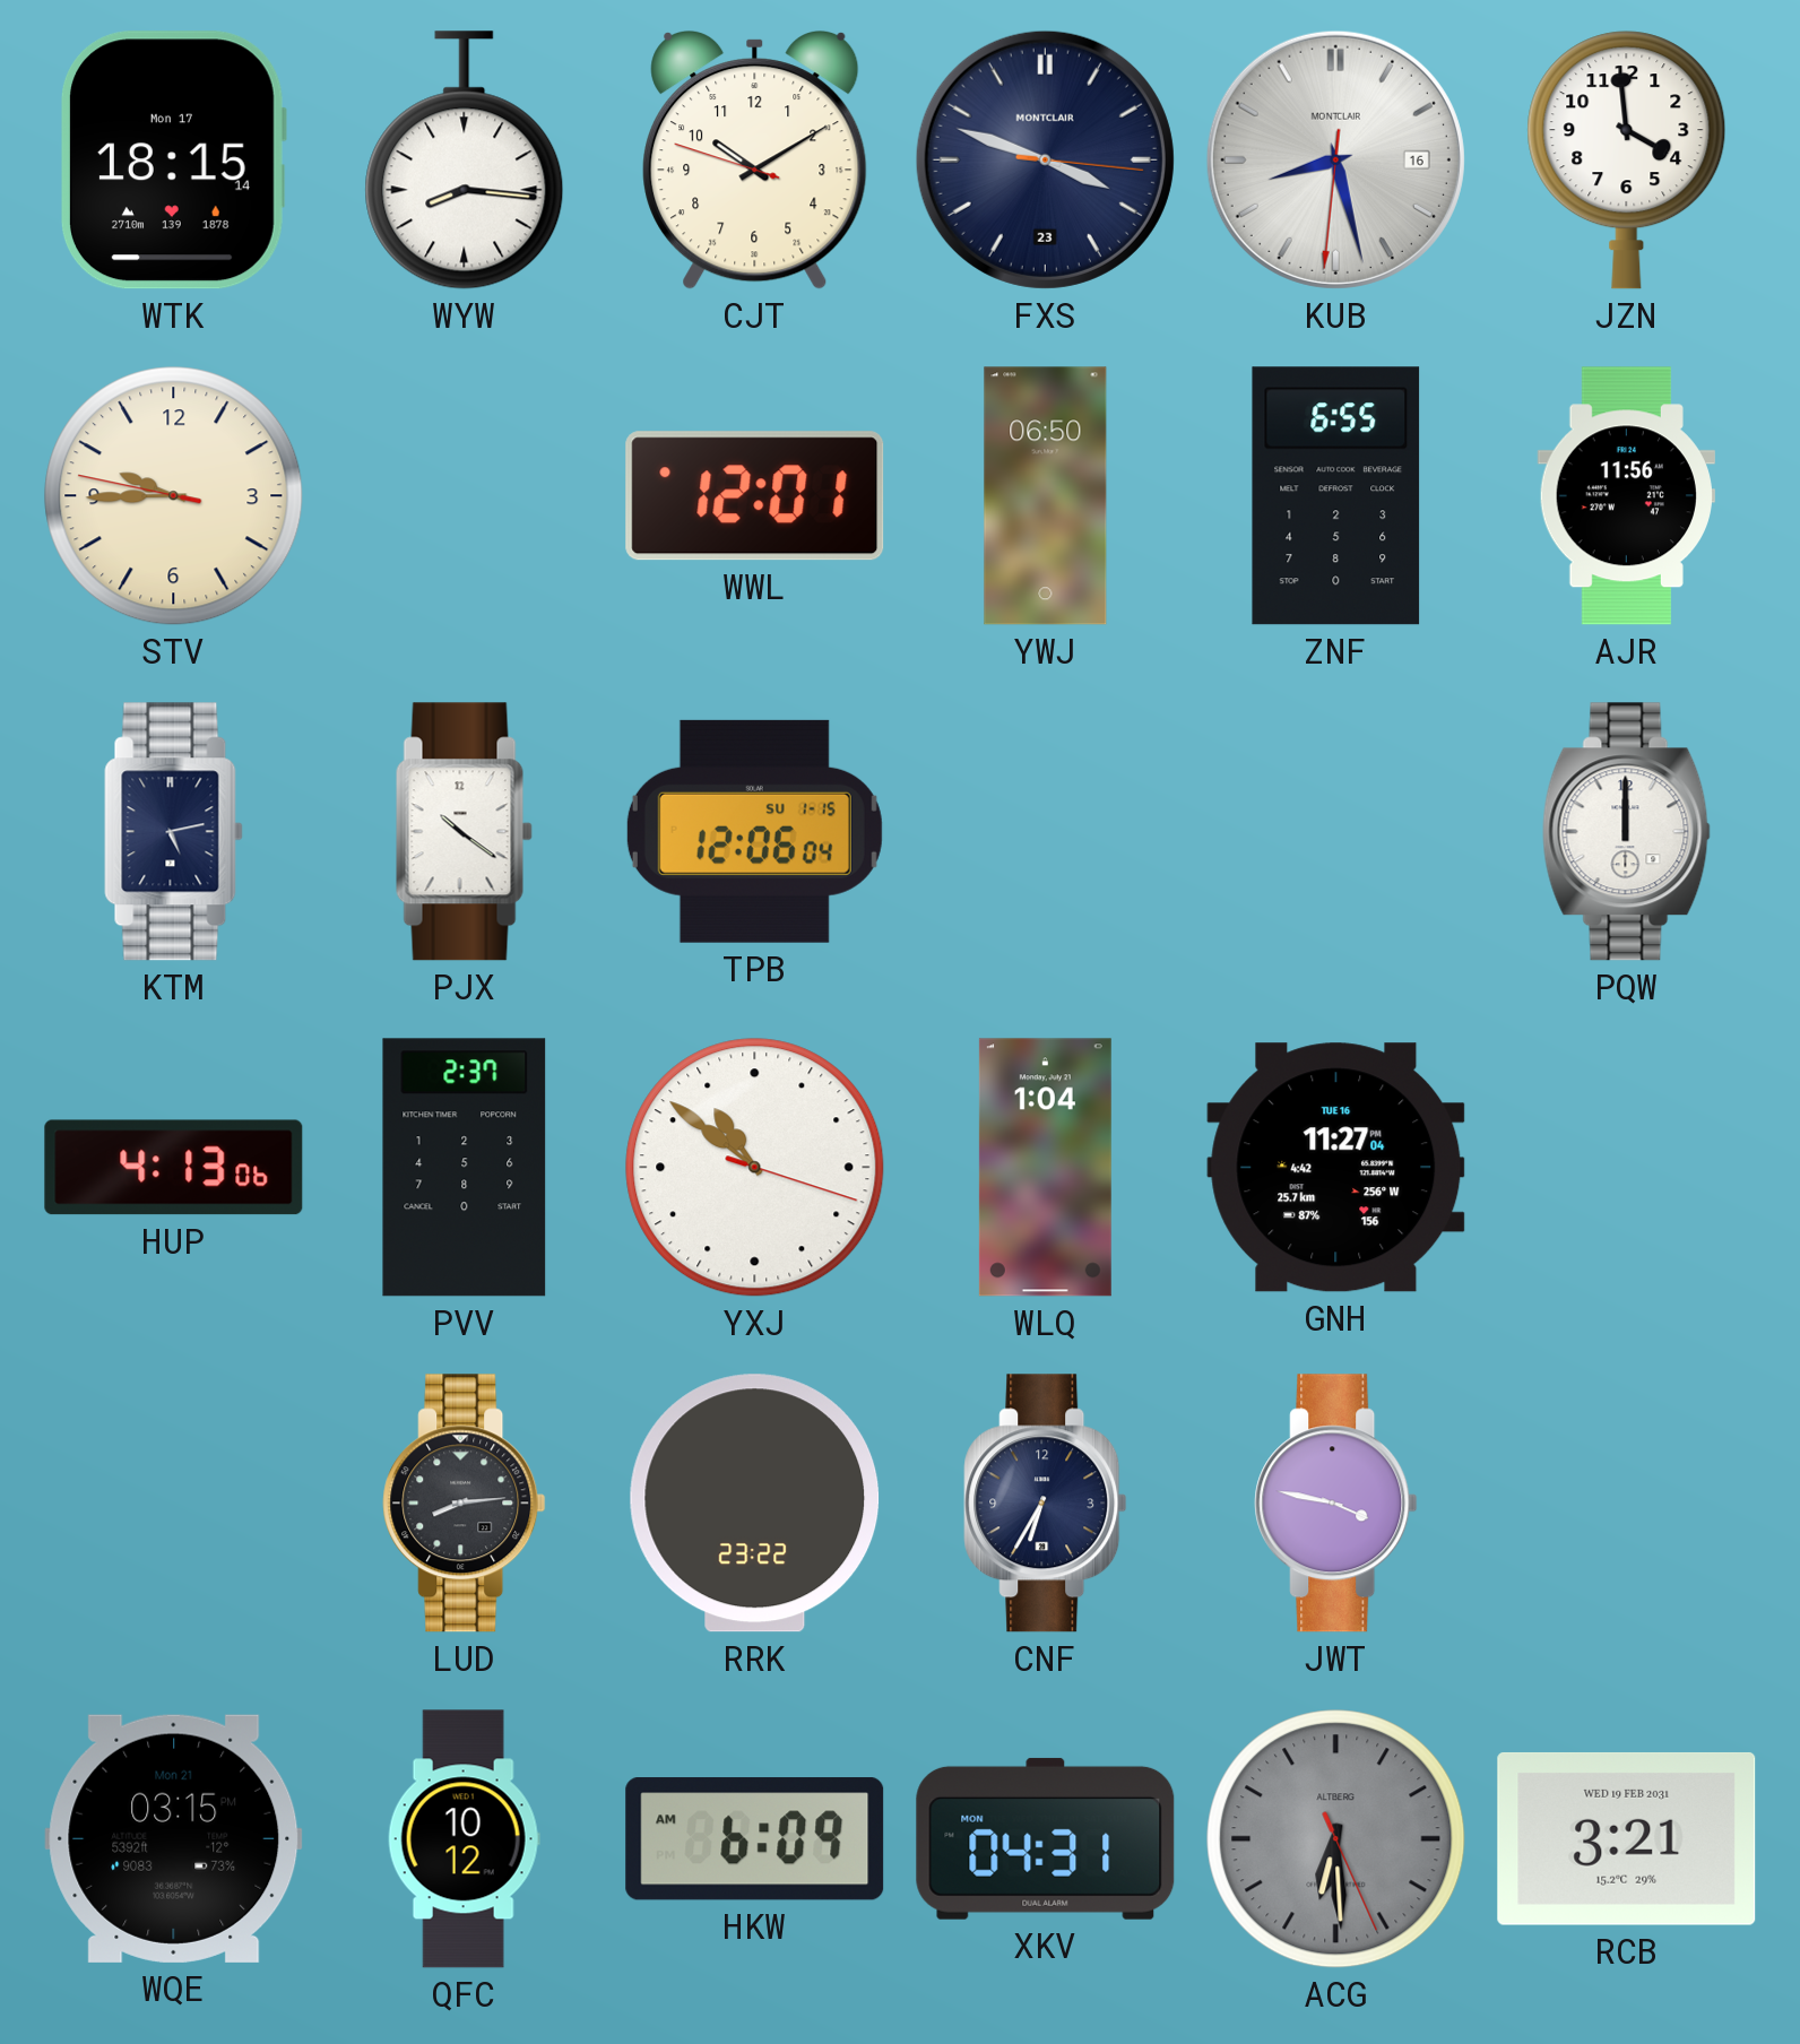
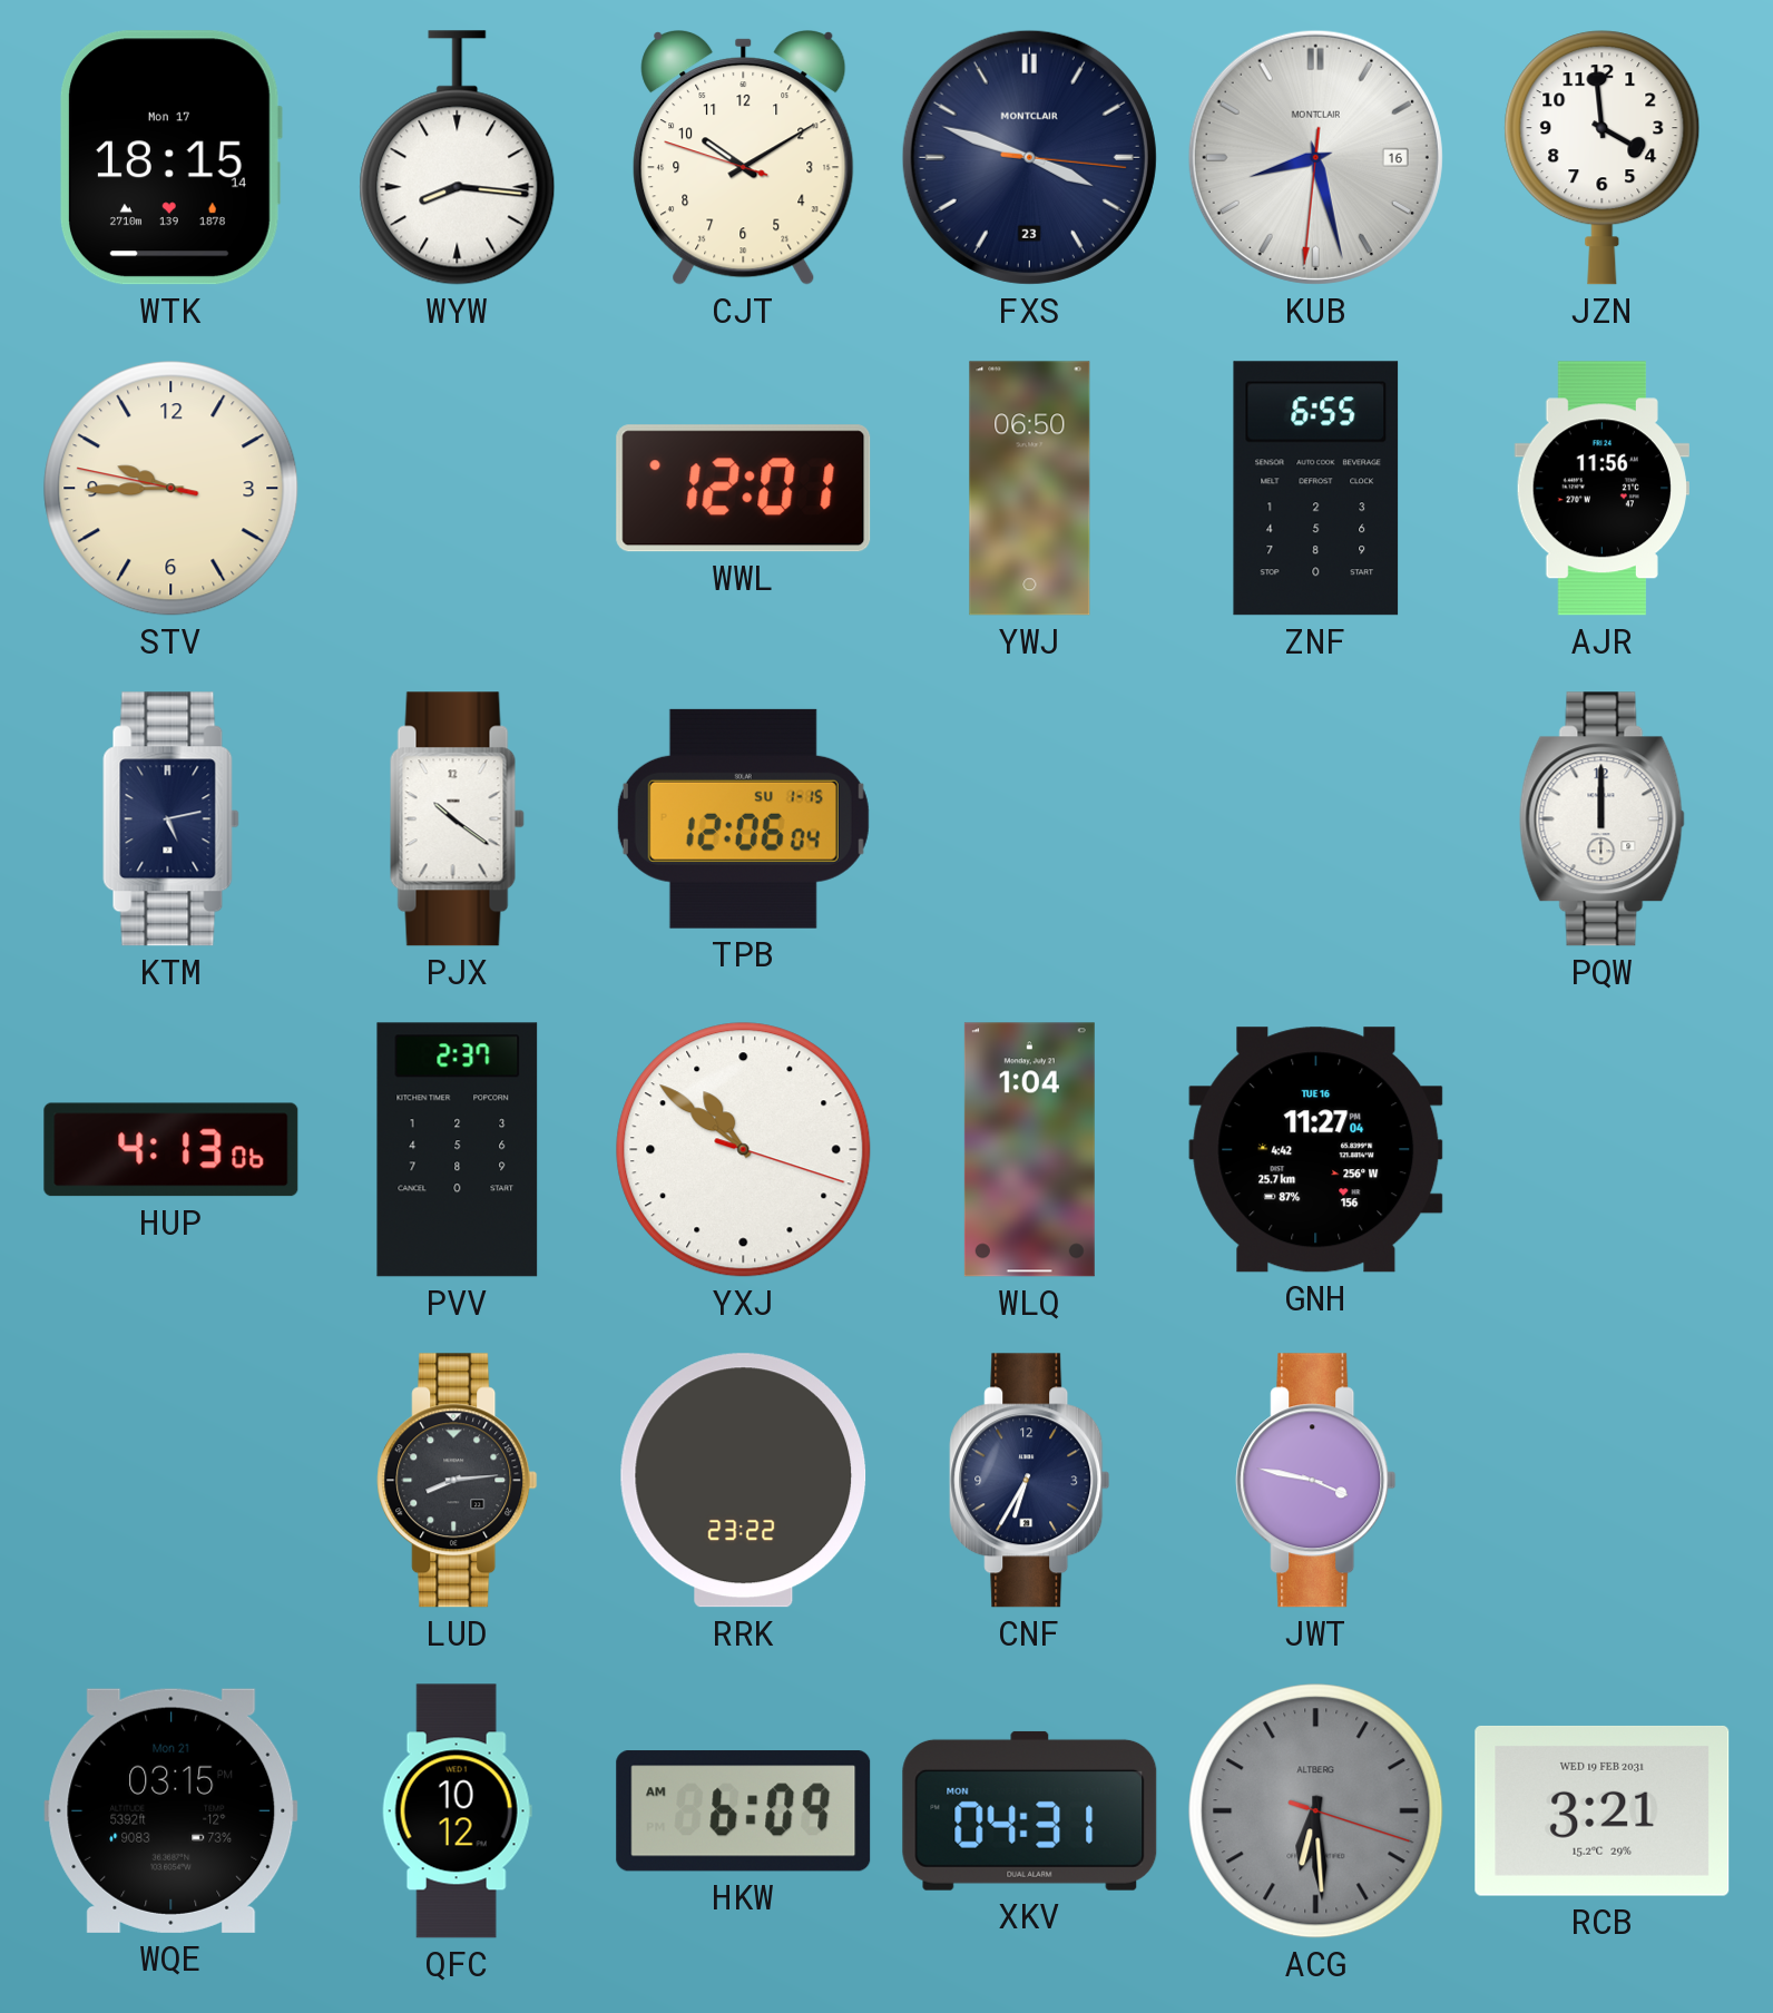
ACG: 6:29:26 -> 6:29:18 (1316, 1811)
